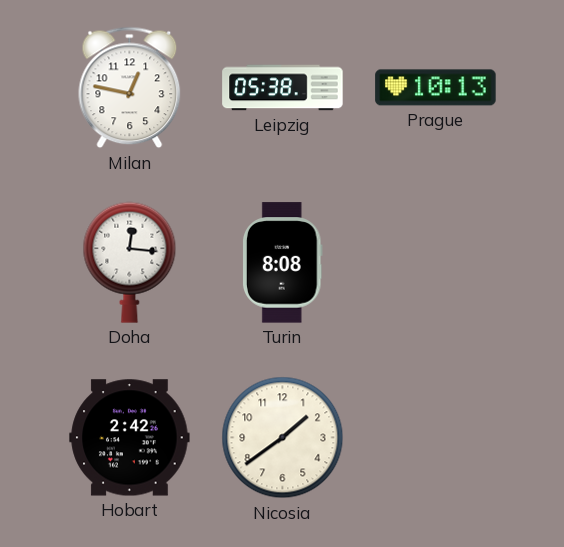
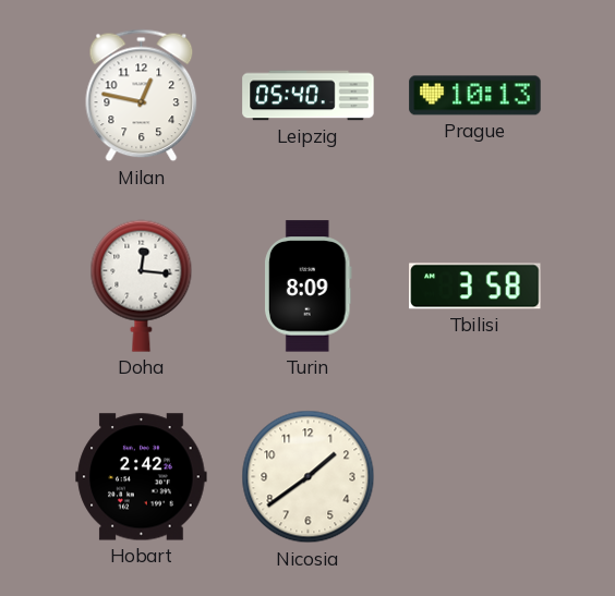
Leipzig: 05:38 -> 05:40 (309, 96)
Turin: 8:08 -> 8:09 (309, 287)
Tbilisi: none -> 3:58 (475, 287)
